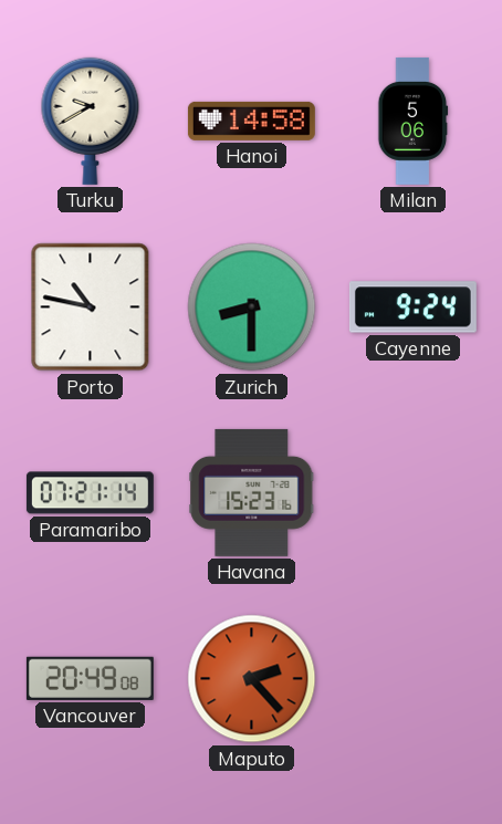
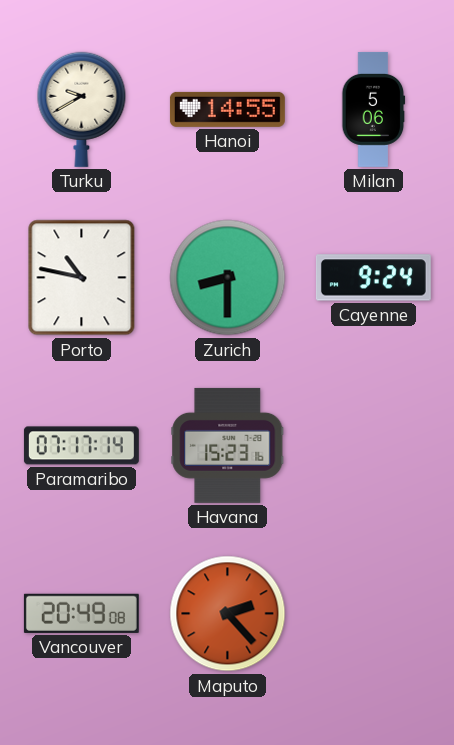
Hanoi: 14:58 -> 14:55 (227, 109)
Paramaribo: 07:21 -> 07:17 (81, 446)
